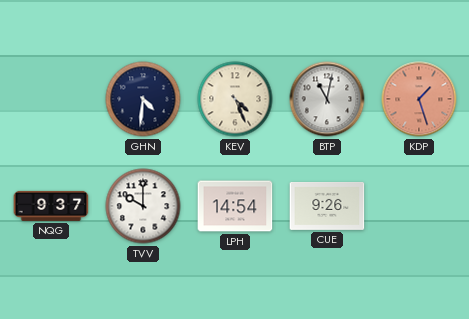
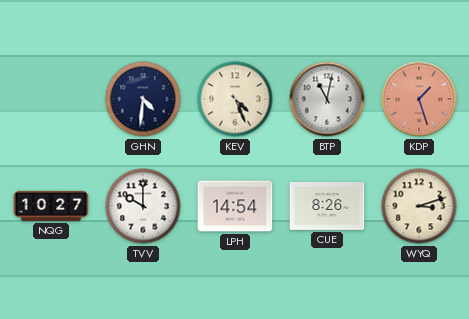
NQG: 9:37 -> 10:27 (51, 206)
CUE: 9:26 -> 8:26 (327, 206)
WYQ: none -> 3:12 (419, 206)
